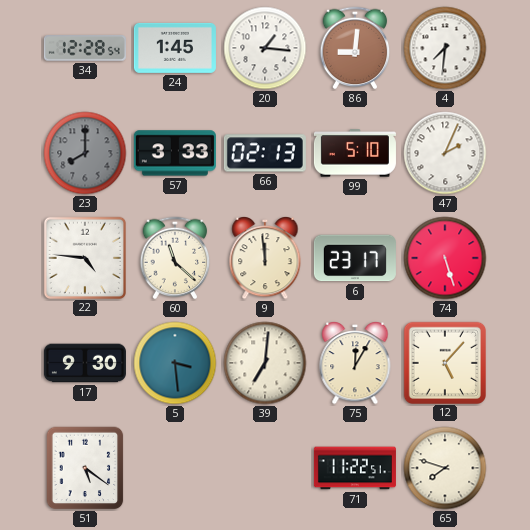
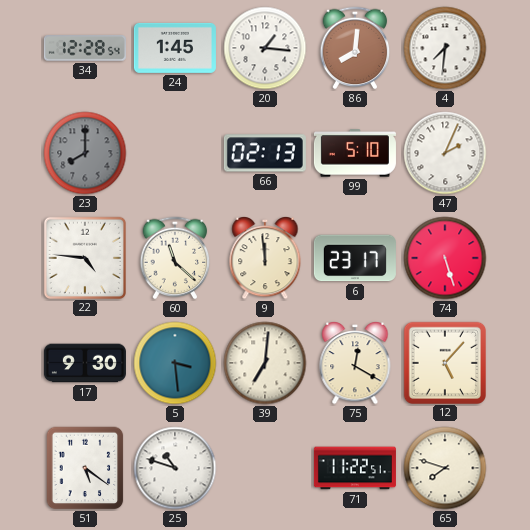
86: 9:01 -> 8:01 (355, 48)
57: 3:33 -> none (175, 153)
75: 12:05 -> 12:20 (355, 364)
25: none -> 10:48 (175, 468)
